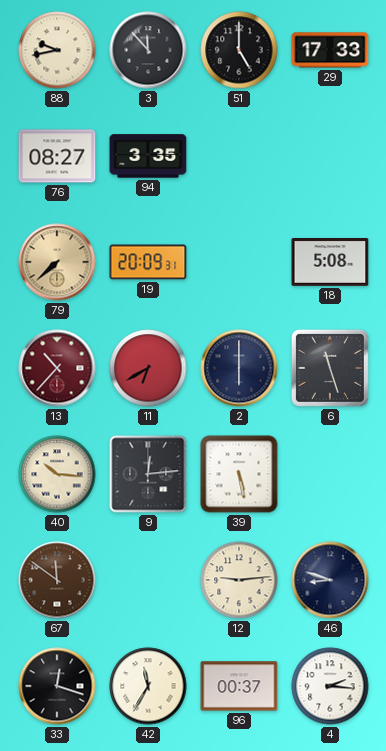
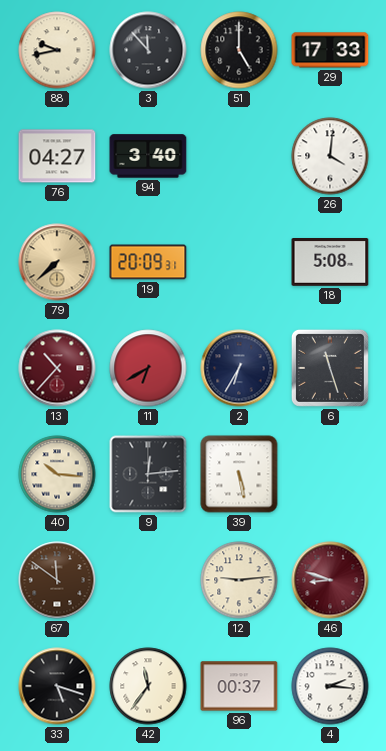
76: 08:27 -> 04:27 (57, 156)
94: 3:35 -> 3:40 (148, 156)
26: none -> 4:01 (330, 156)
2: 6:00 -> 6:35 (239, 368)
46 dial: navy -> burgundy (330, 580)
33: 12:18 -> 5:18 (57, 686)
42: 11:35 -> 11:36 (148, 686)
